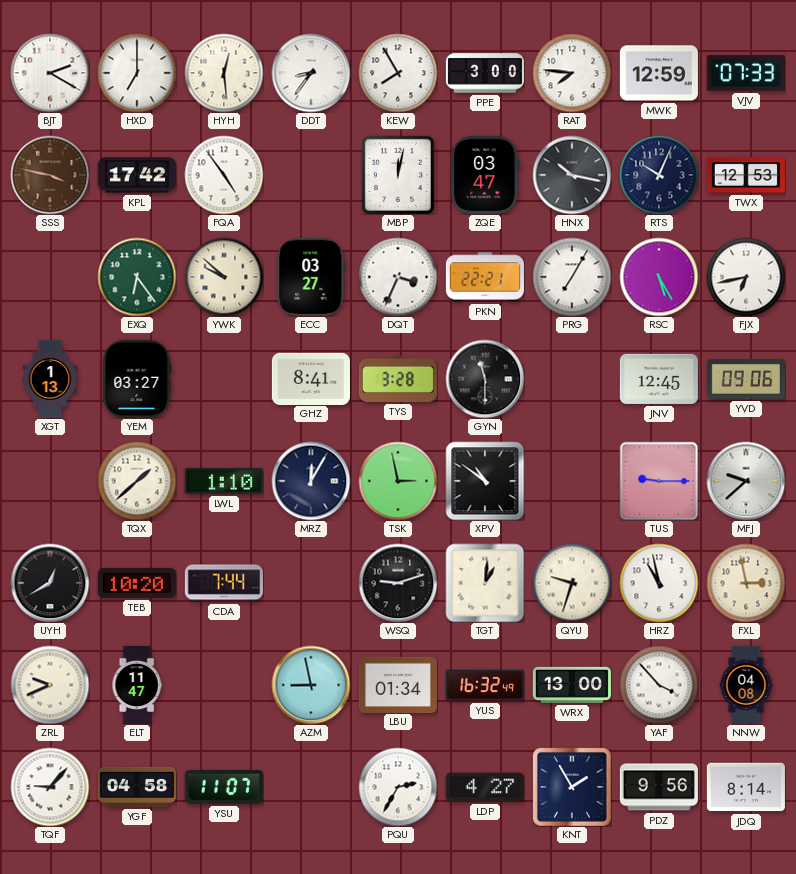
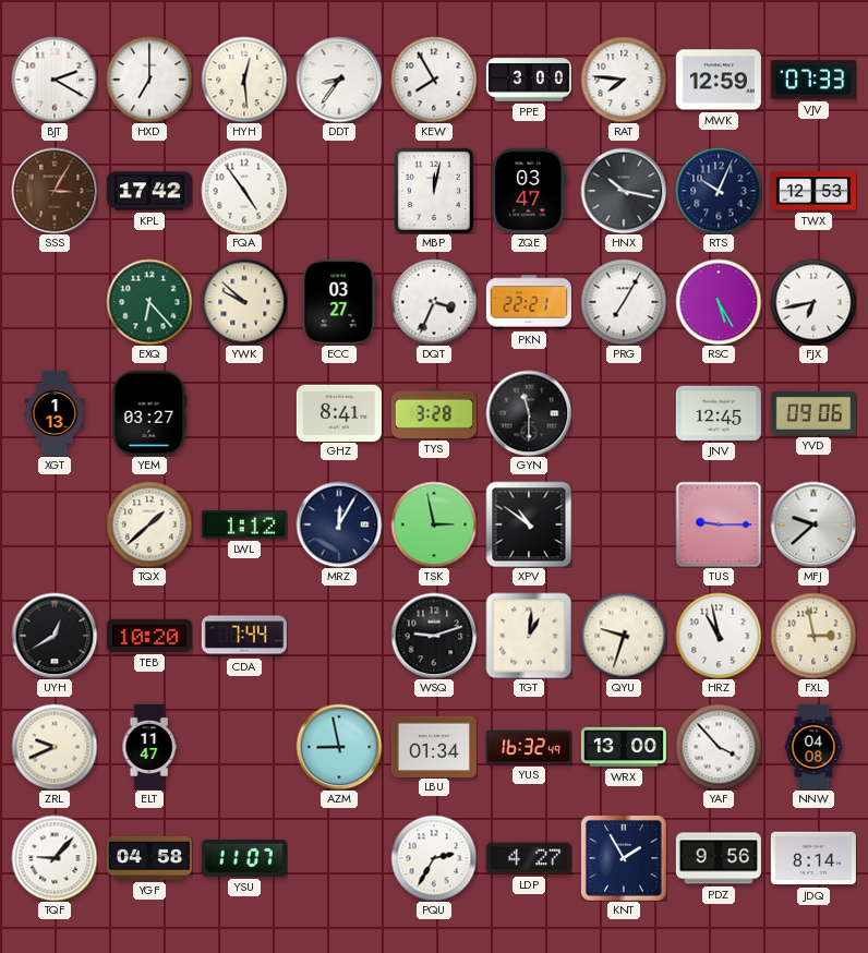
SSS: 3:47 -> 3:05 (55, 191)
EXQ: 6:24 -> 6:23 (149, 302)
LWL: 1:10 -> 1:12 (244, 526)
